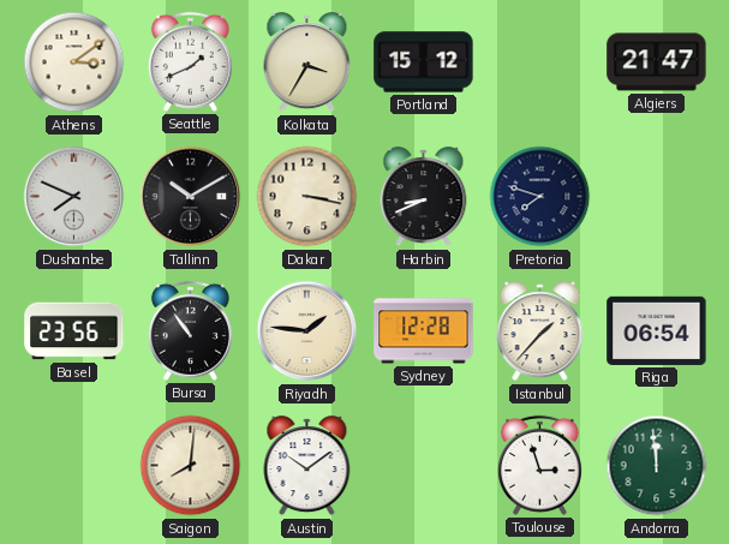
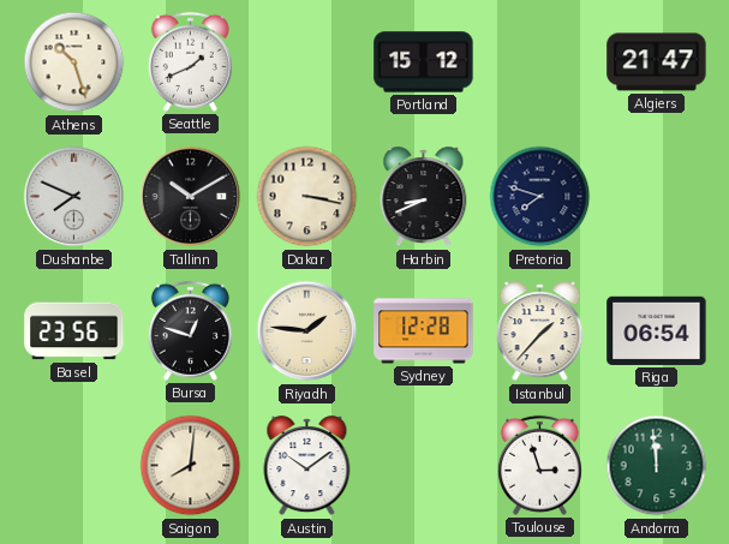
Athens: 3:09 -> 10:27 (74, 62)
Kolkata: 3:35 -> none (307, 62)
Bursa: 10:54 -> 12:48 (190, 330)
